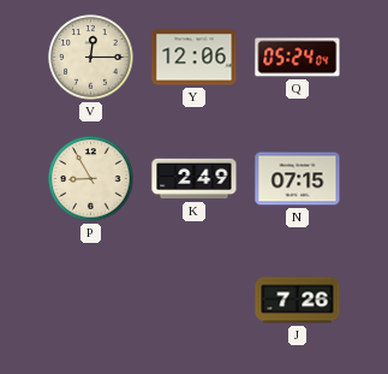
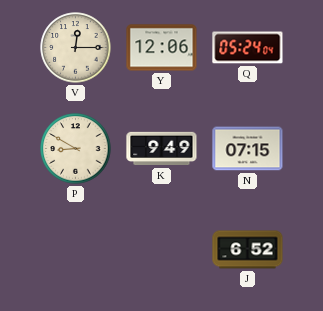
P: 8:55 -> 8:50 (76, 149)
K: 2:49 -> 9:49 (162, 149)
J: 7:26 -> 6:52 (248, 250)
